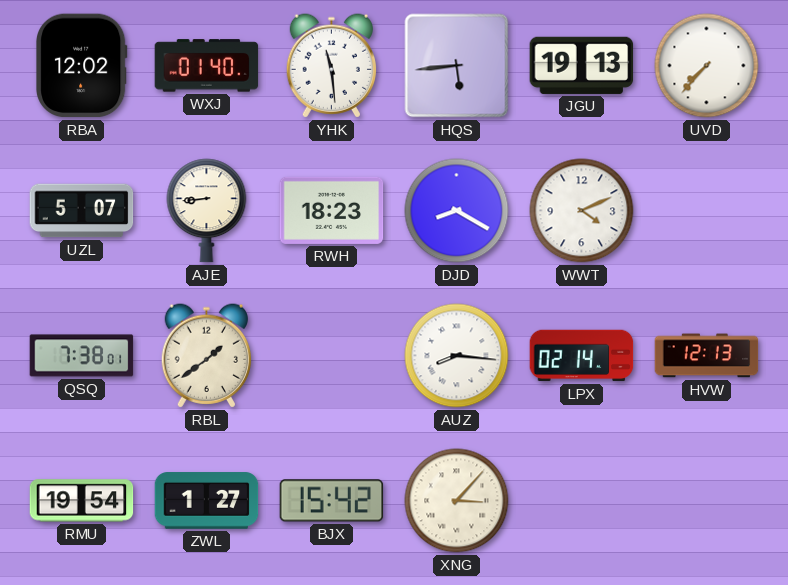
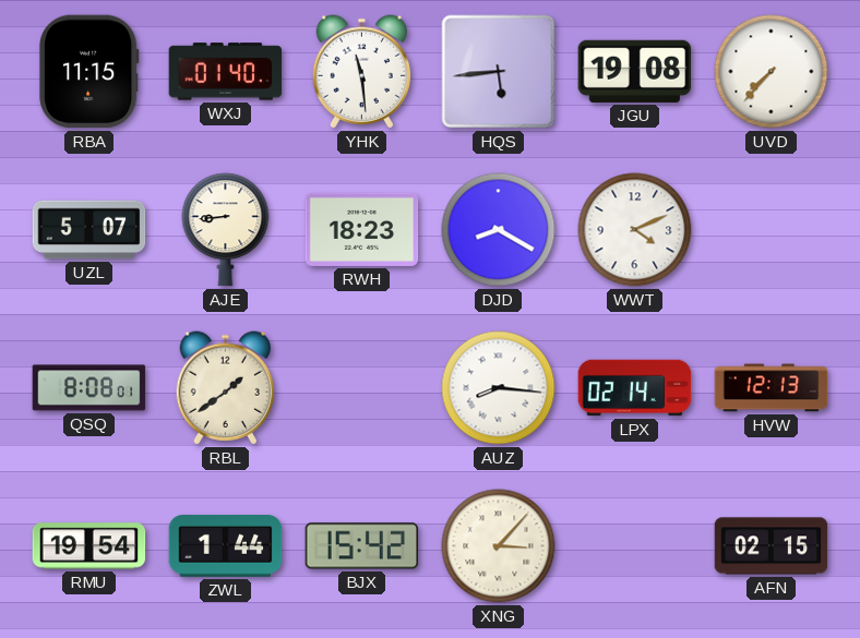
RBA: 12:02 -> 11:15 (89, 72)
JGU: 19:13 -> 19:08 (635, 71)
QSQ: 7:38 -> 8:08 (89, 388)
ZWL: 1:27 -> 1:44 (226, 546)
AFN: none -> 02:15 (772, 546)
